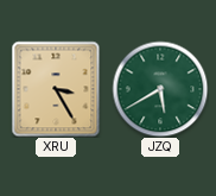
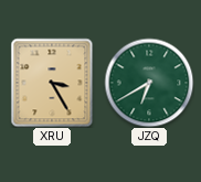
JZQ: 5:40 -> 6:40 (149, 83)
